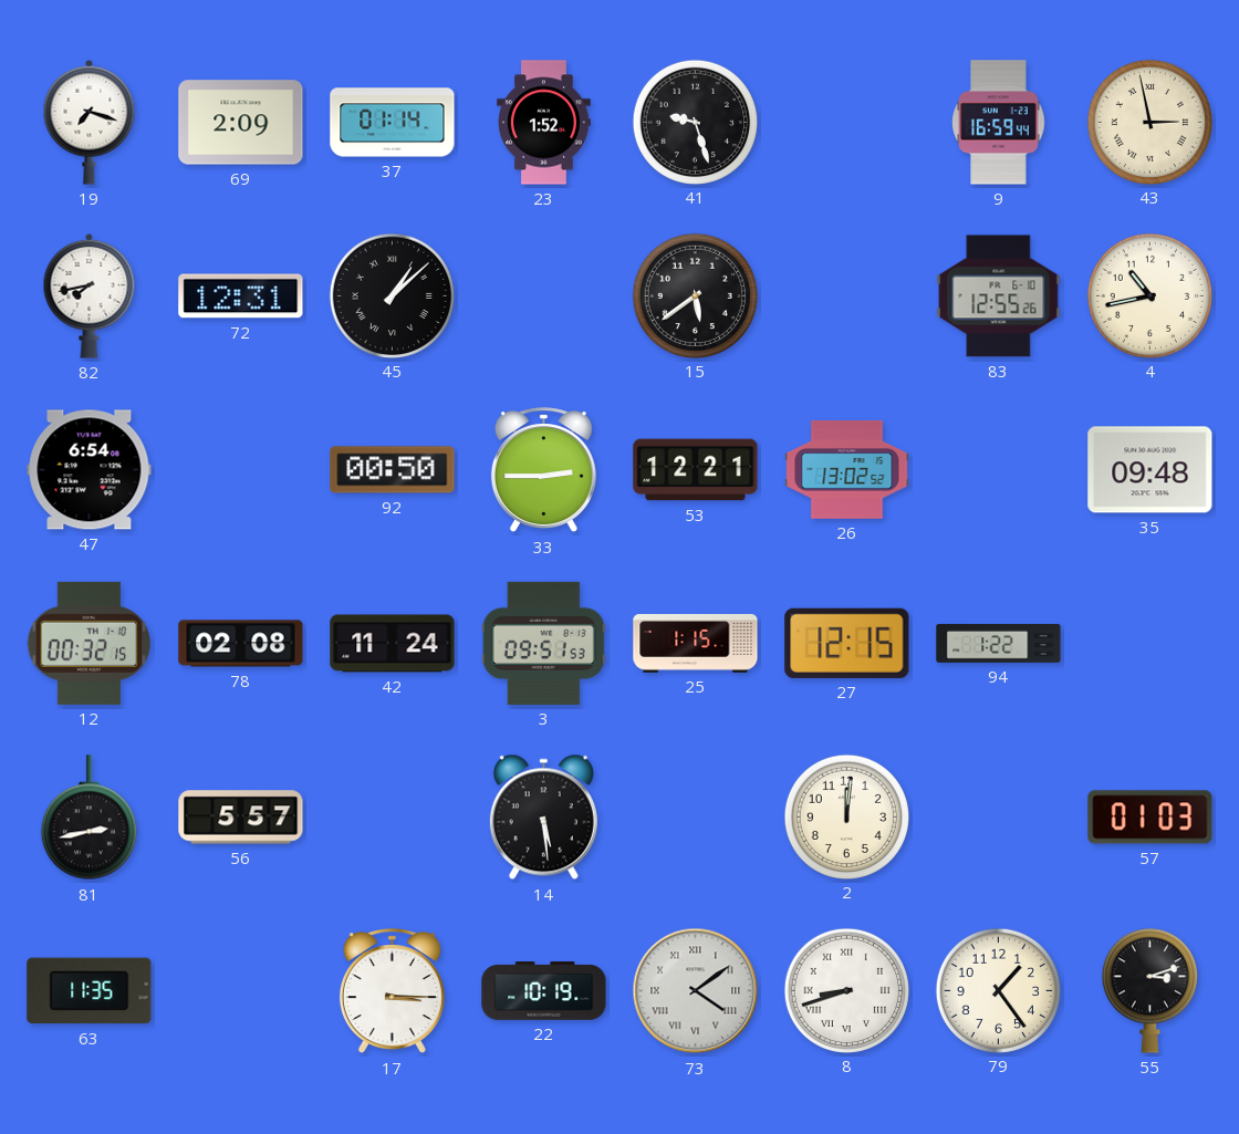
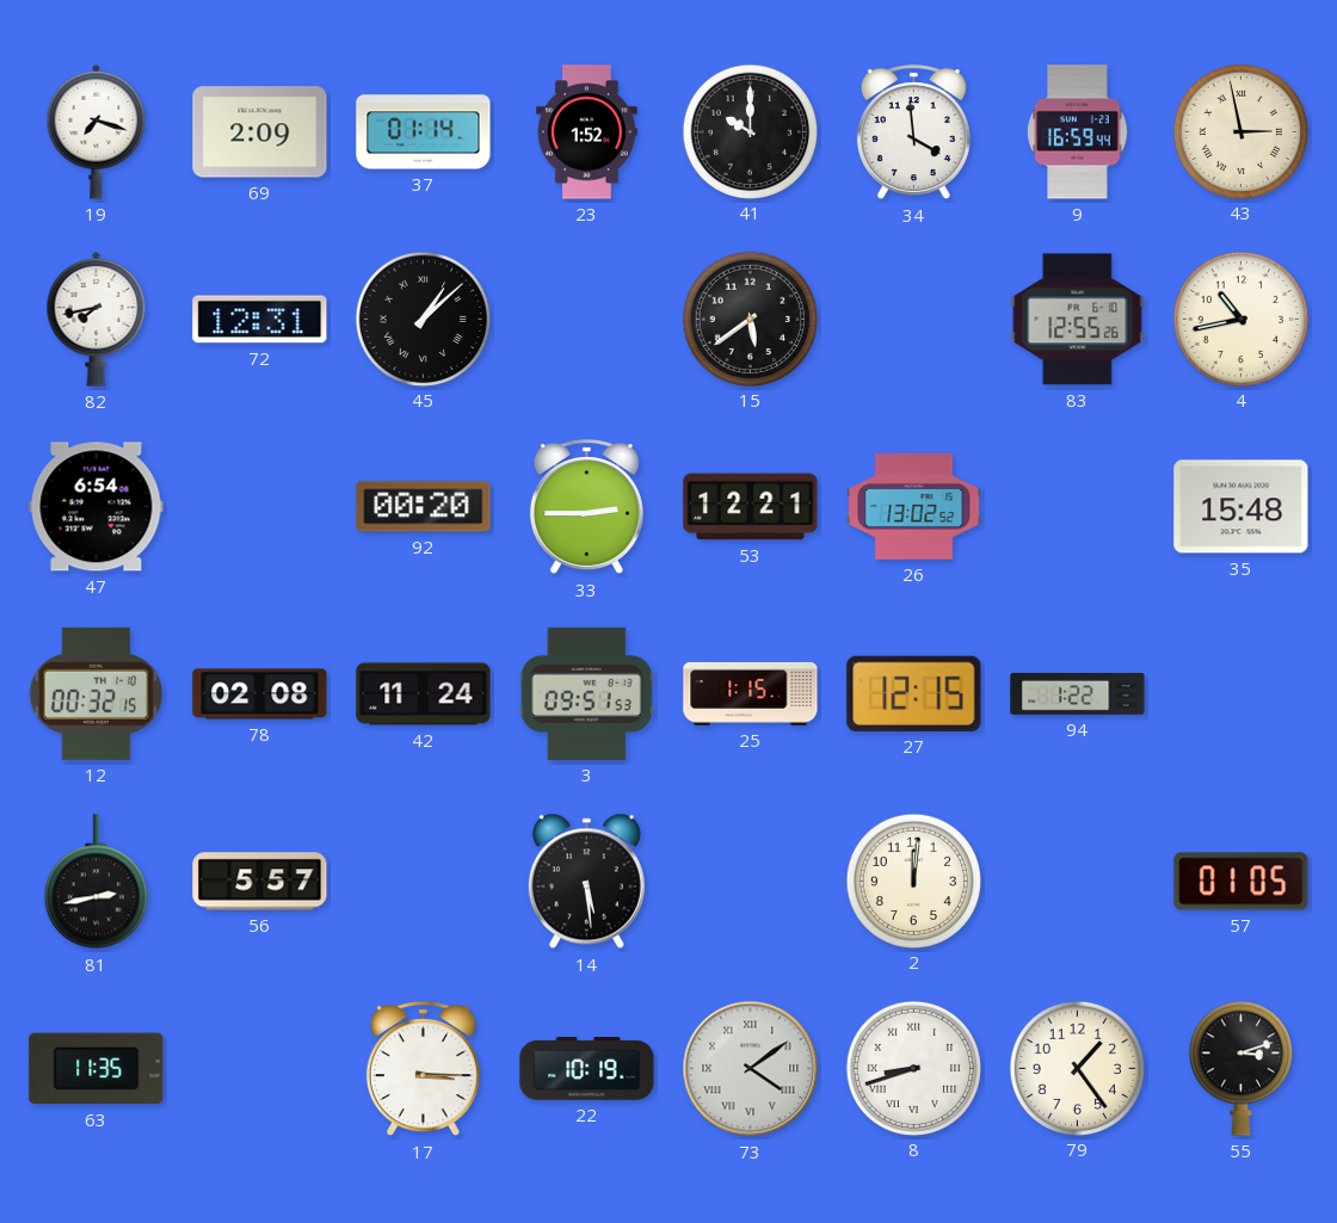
41: 9:27 -> 10:00 (750, 131)
34: none -> 3:59 (913, 132)
92: 00:50 -> 00:20 (424, 507)
35: 09:48 -> 15:48 (1241, 507)
57: 01:03 -> 01:05 (1241, 882)
